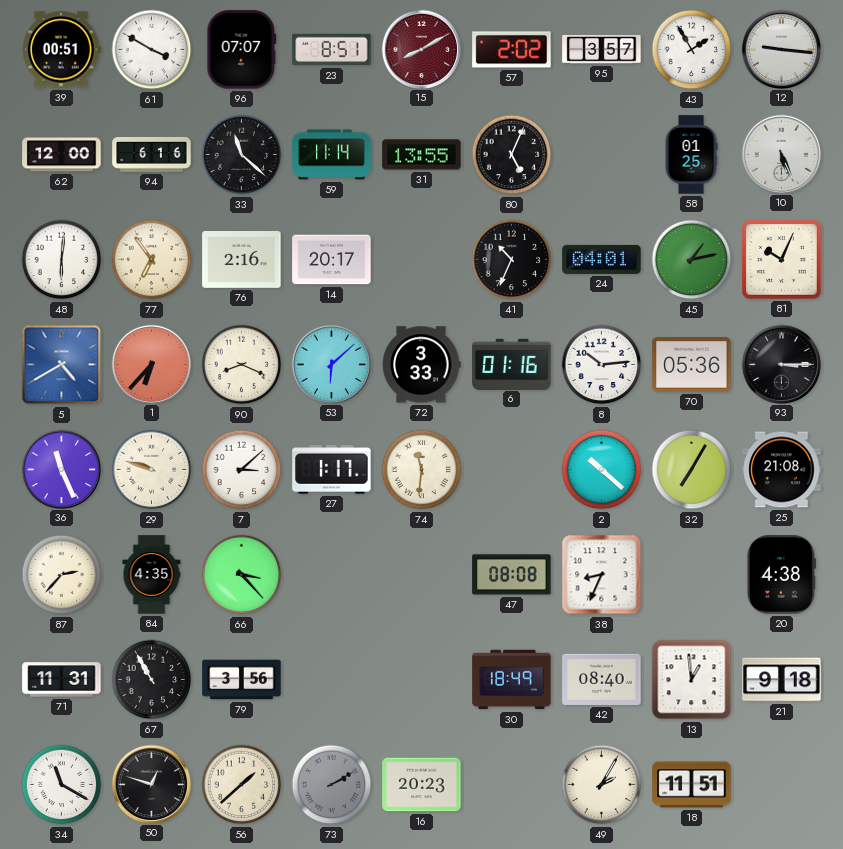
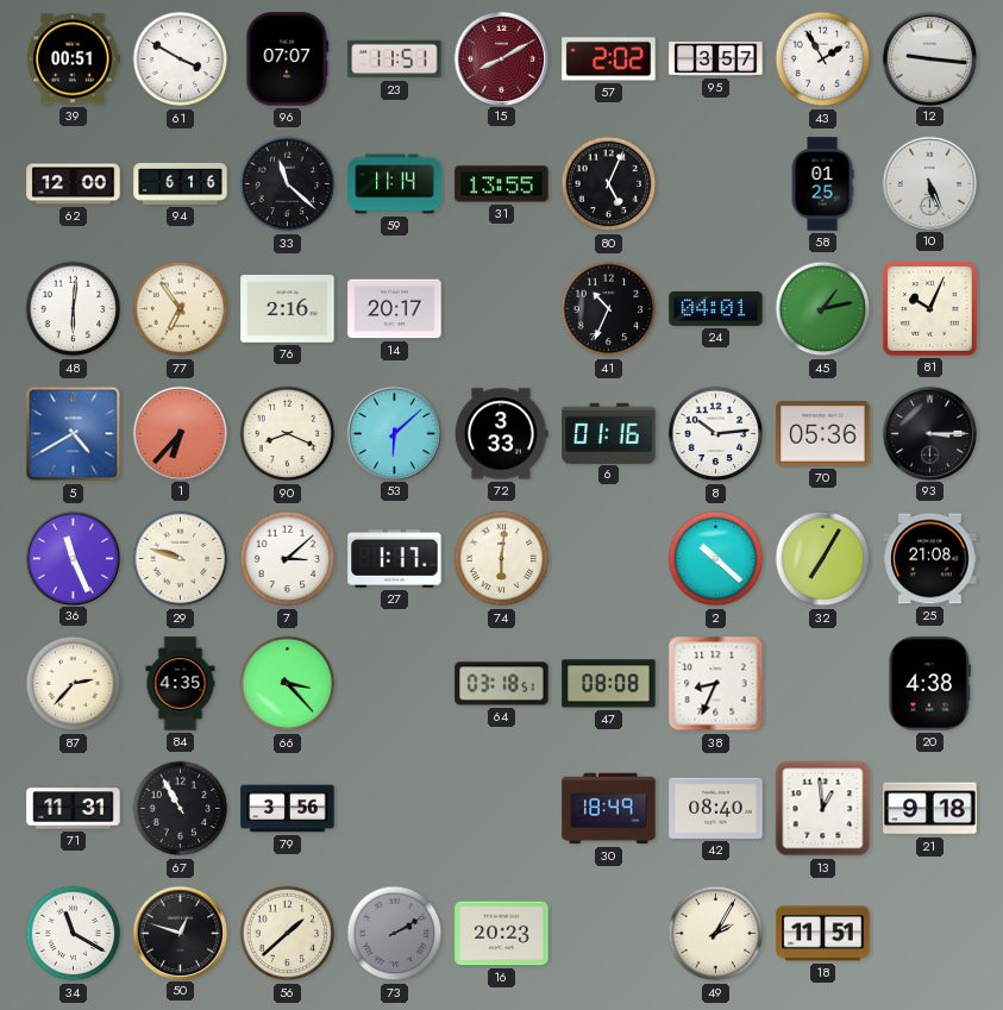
23: 8:51 -> 11:51 (395, 59)
74: 11:31 -> 6:01 (502, 559)
64: none -> 03:18 (502, 684)
